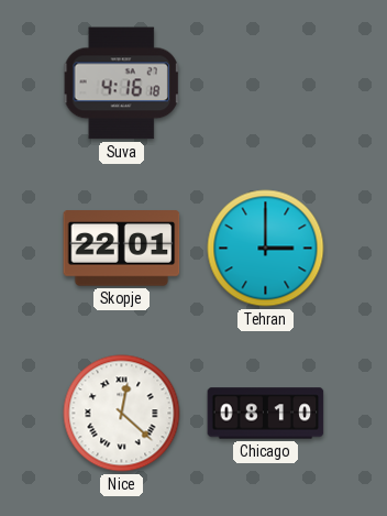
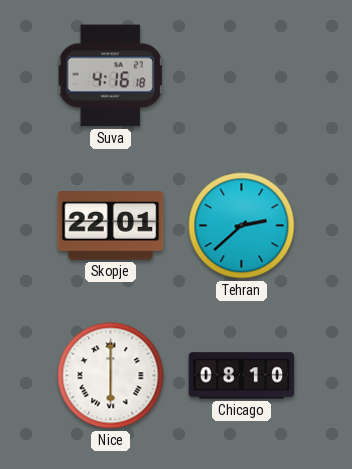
Tehran: 3:00 -> 2:38 (242, 226)
Nice: 12:22 -> 6:00 (111, 376)
